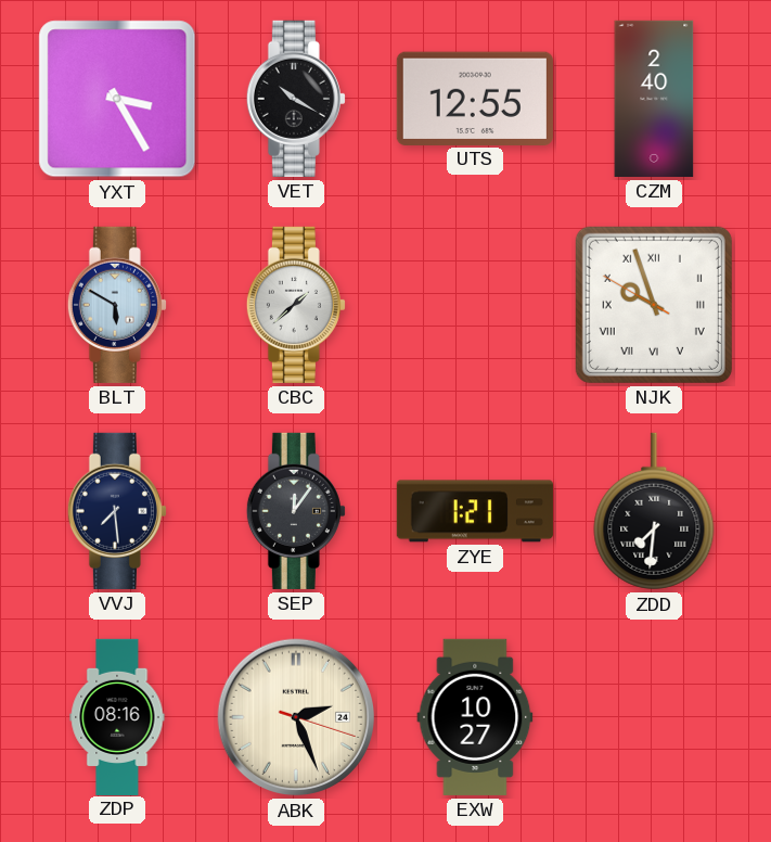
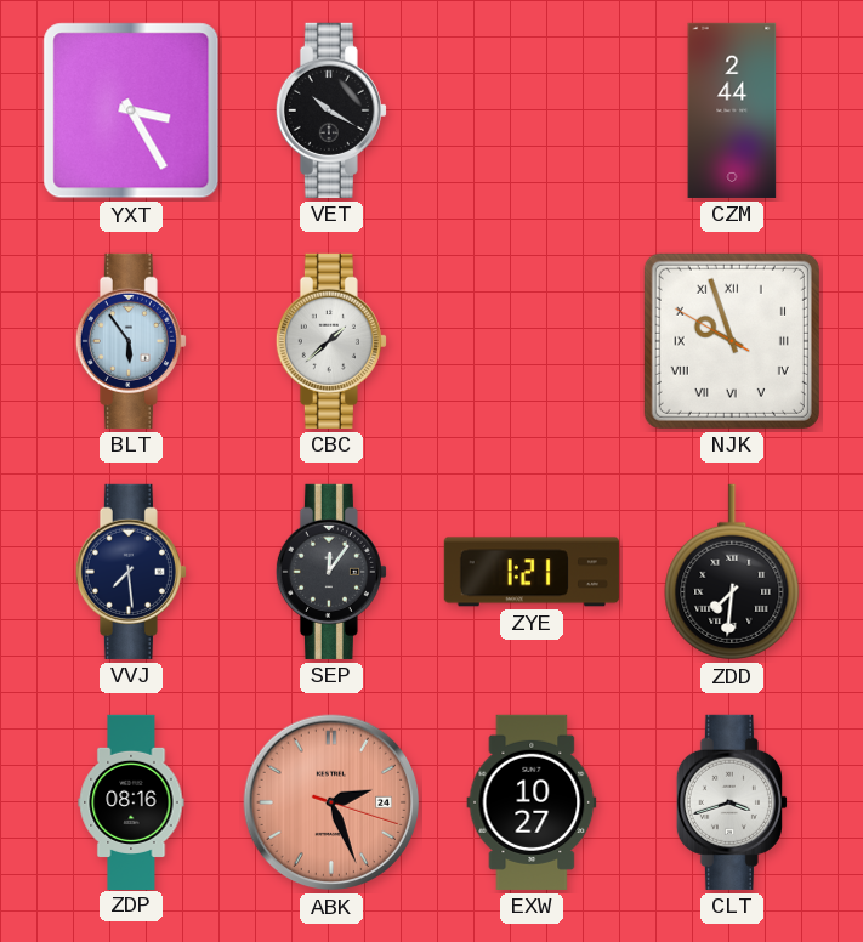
UTS: 12:55 -> none (475, 98)
CZM: 2:40 -> 2:44 (732, 110)
BLT: 5:50 -> 5:54 (131, 341)
ABK dial: cream -> salmon (331, 802)
CLT: none -> 3:42 (732, 802)
